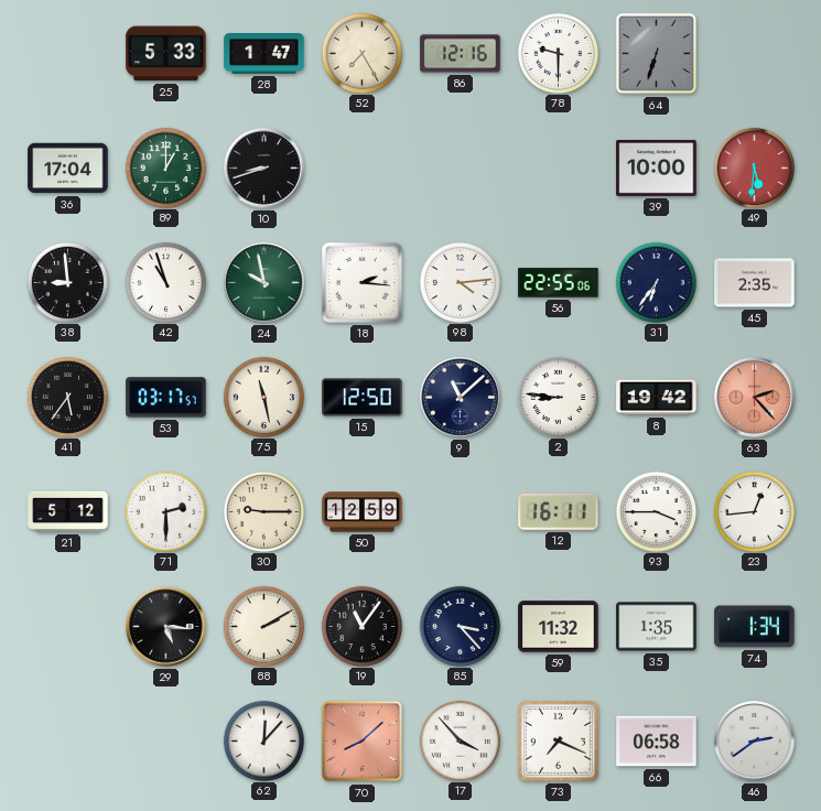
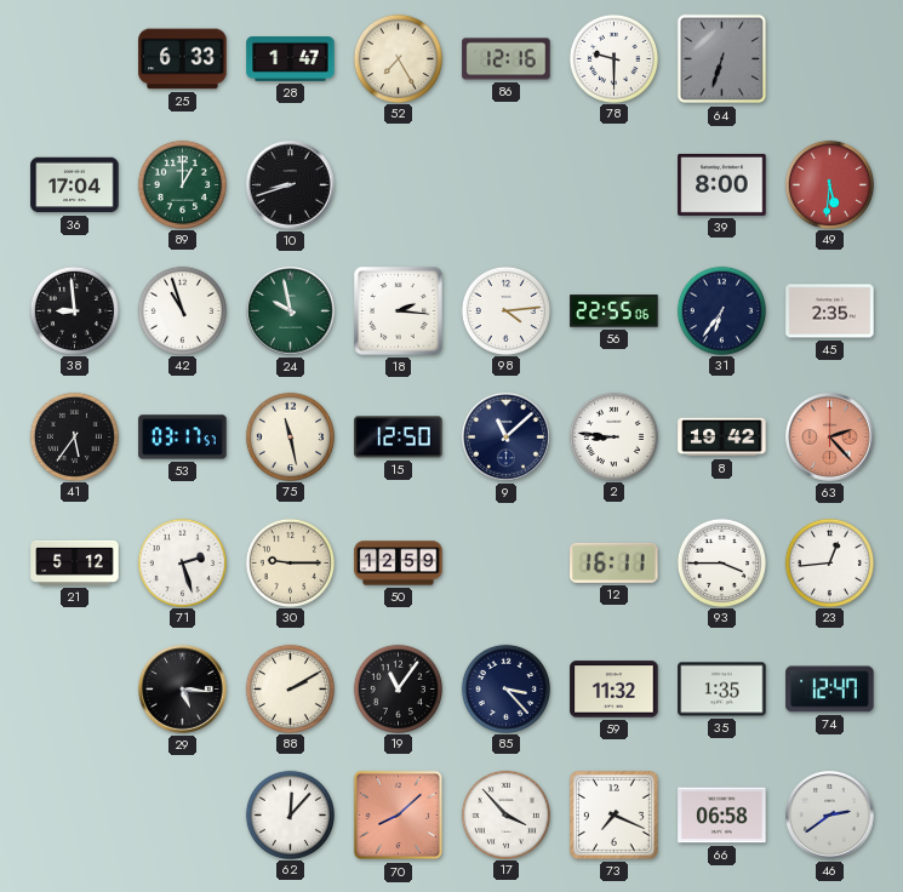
25: 5:33 -> 6:33 (183, 59)
39: 10:00 -> 8:00 (722, 184)
71: 2:30 -> 2:27 (182, 562)
74: 1:34 -> 12:47 (830, 690)
